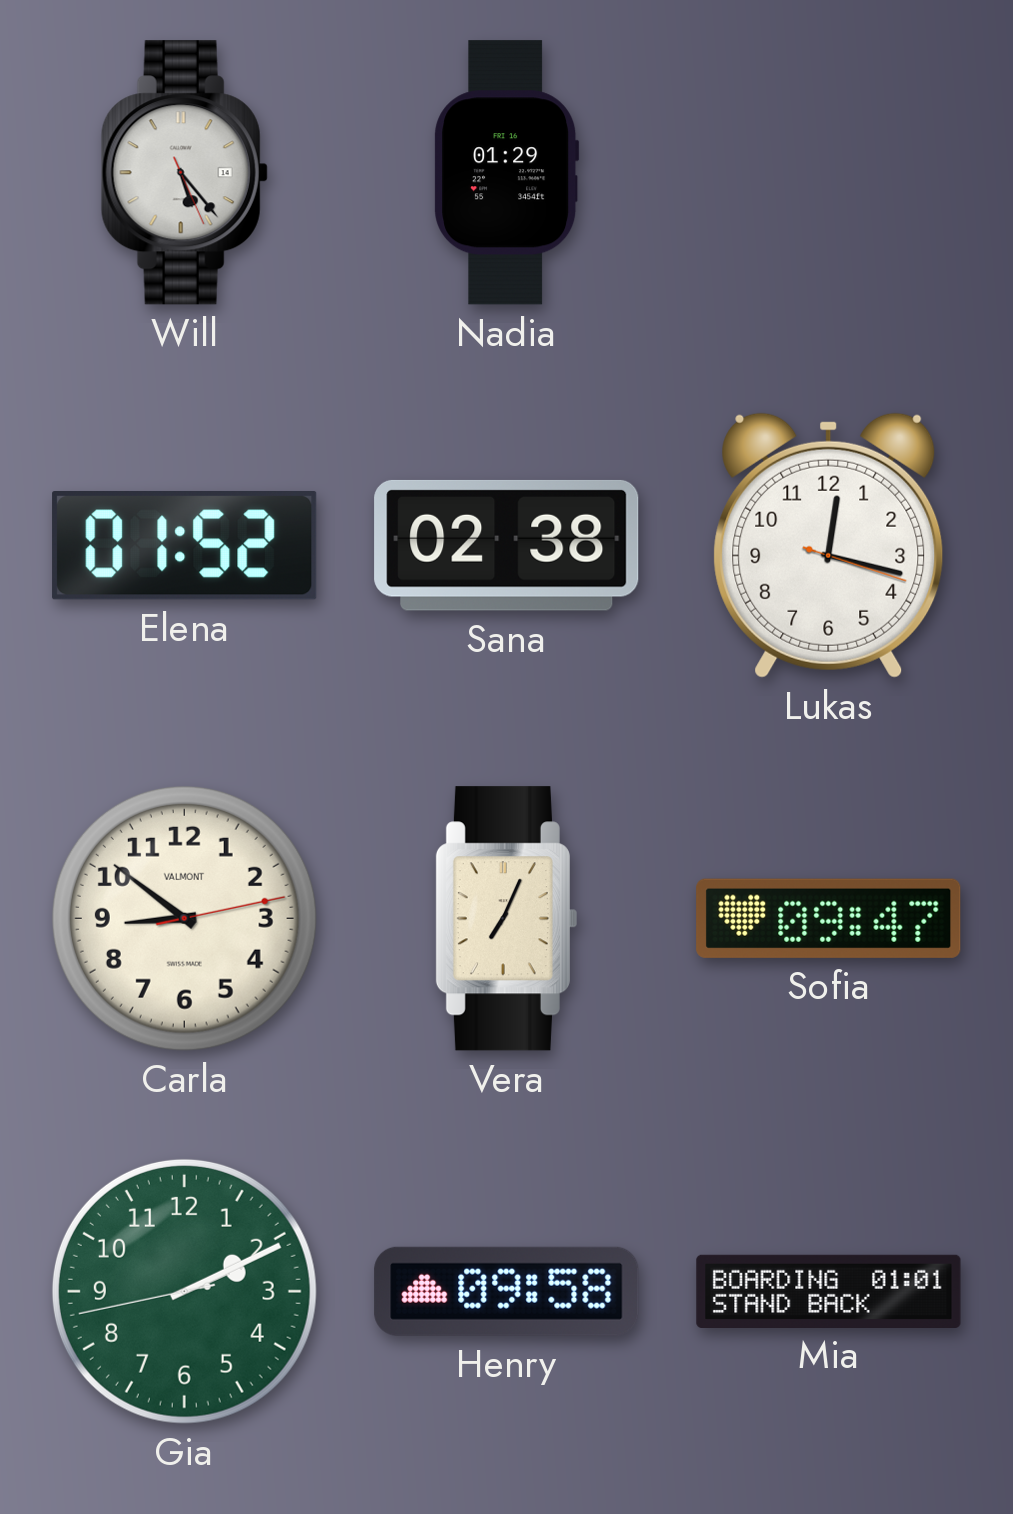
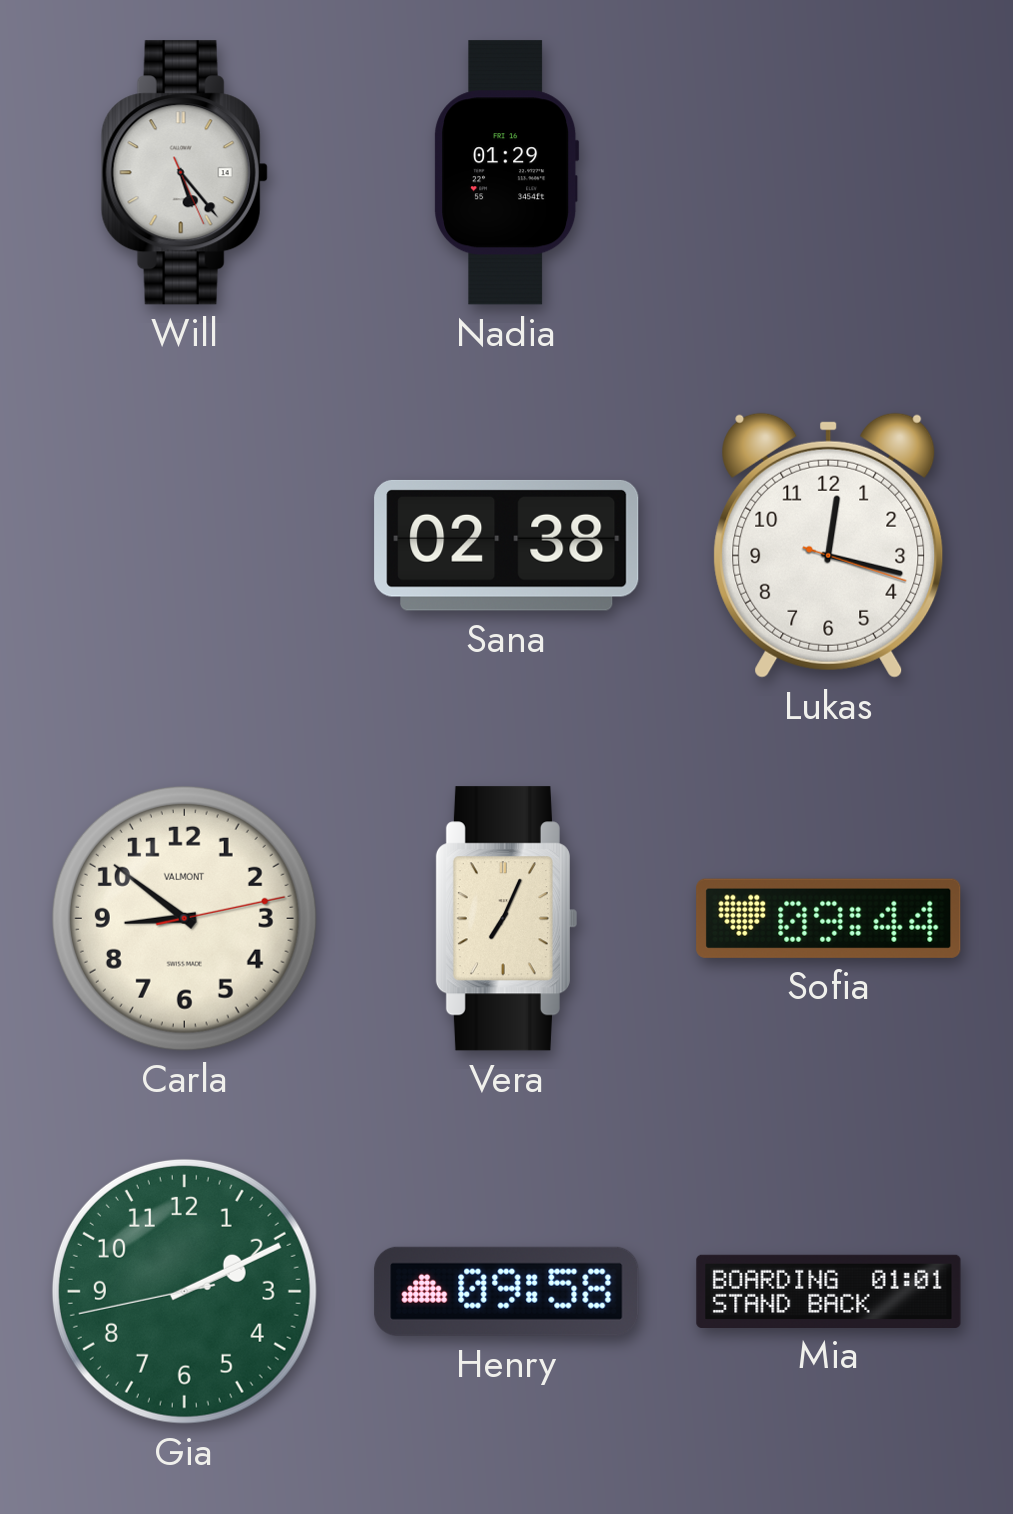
Elena: 01:52 -> none (185, 545)
Sofia: 09:47 -> 09:44 (829, 918)
